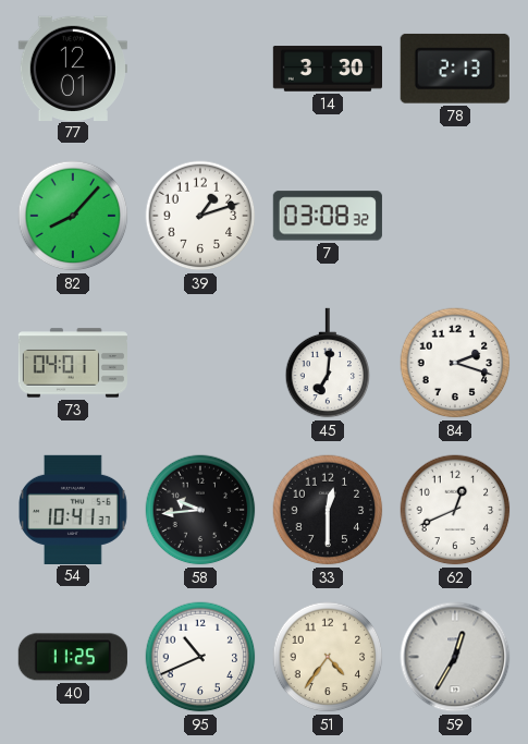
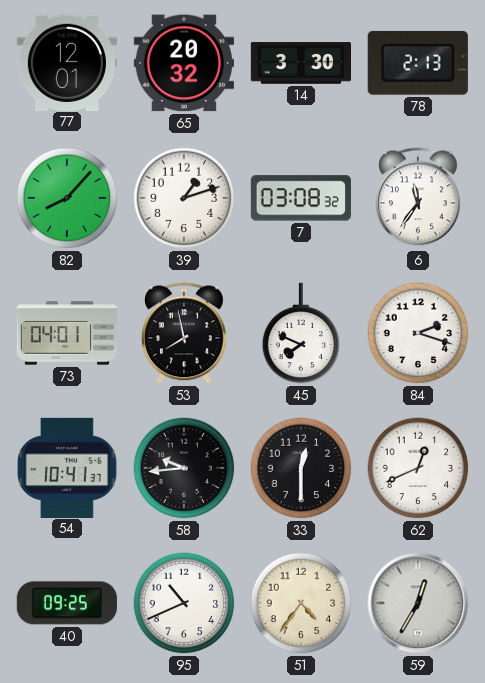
65: none -> 20:32 (184, 63)
6: none -> 11:36 (418, 198)
53: none -> 7:58 (184, 333)
45: 7:01 -> 7:49 (301, 333)
40: 11:25 -> 09:25 (67, 603)
